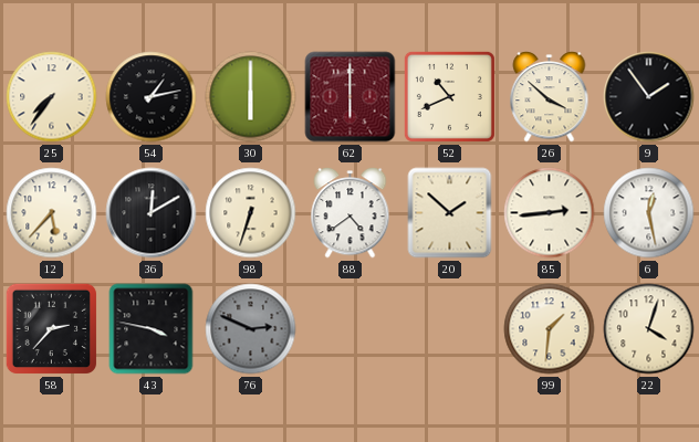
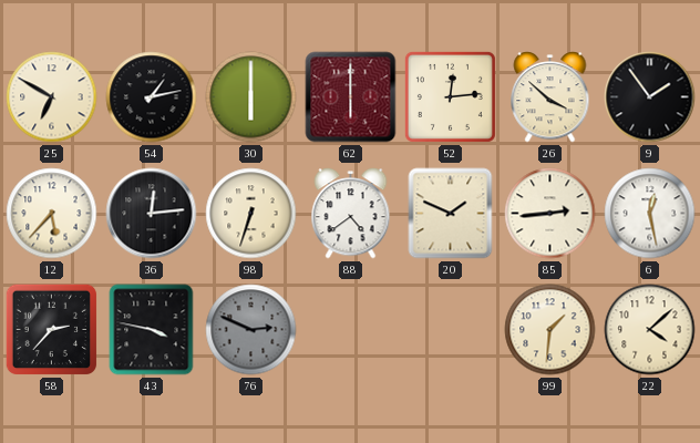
25: 7:36 -> 6:50 (52, 97)
52: 10:41 -> 12:14 (450, 96)
36: 12:10 -> 12:14 (152, 214)
20: 1:52 -> 1:49 (451, 214)
22: 4:03 -> 4:08 (650, 330)
